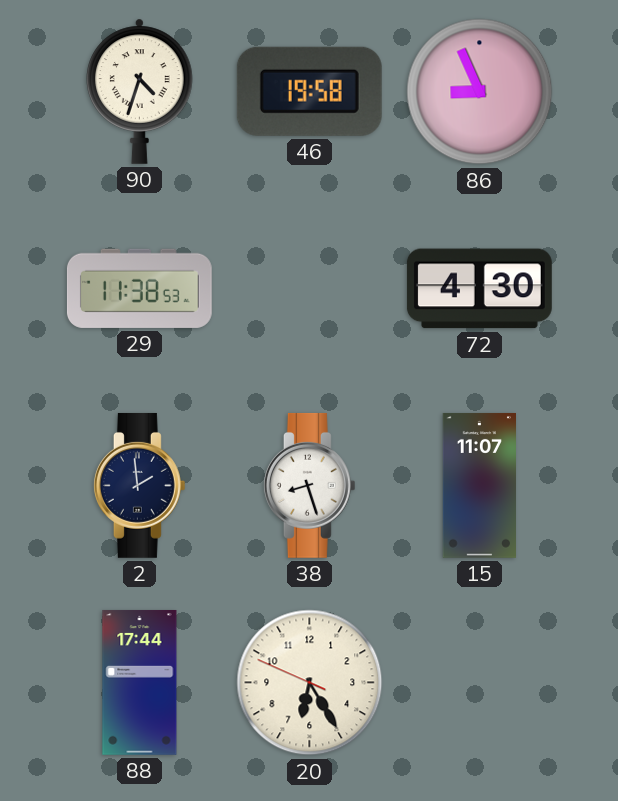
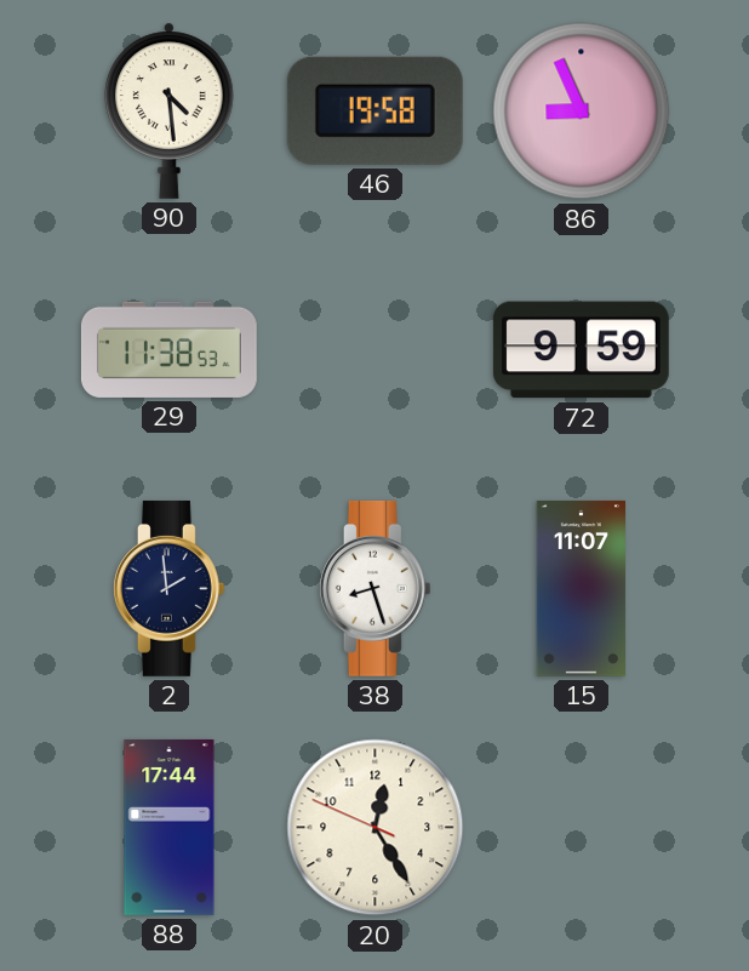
90: 4:33 -> 4:29 (170, 110)
72: 4:30 -> 9:59 (581, 350)
20: 6:24 -> 12:24 (376, 828)
